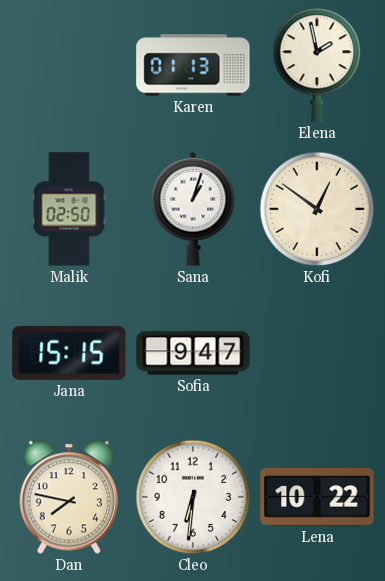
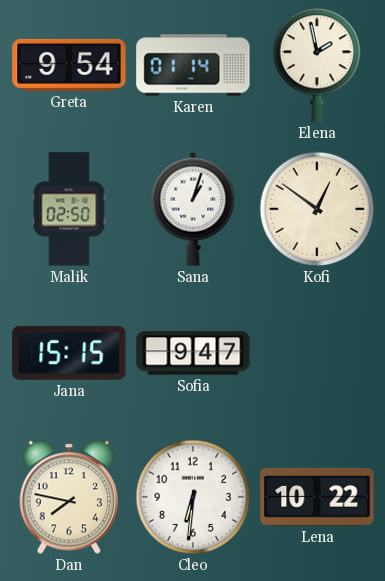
Greta: none -> 9:54 (69, 65)
Karen: 01:13 -> 01:14 (193, 65)
